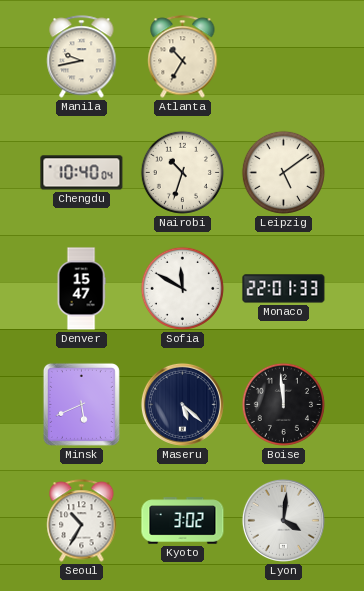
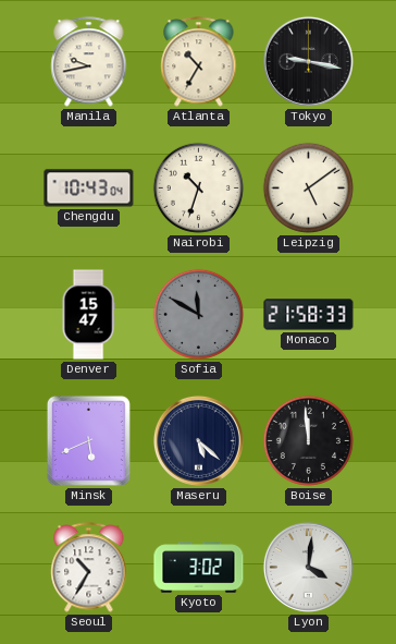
Tokyo: none -> 9:17 (308, 61)
Chengdu: 10:40 -> 10:43 (89, 189)
Sofia dial: white -> grey (198, 314)
Monaco: 22:01 -> 21:58 (309, 315)
